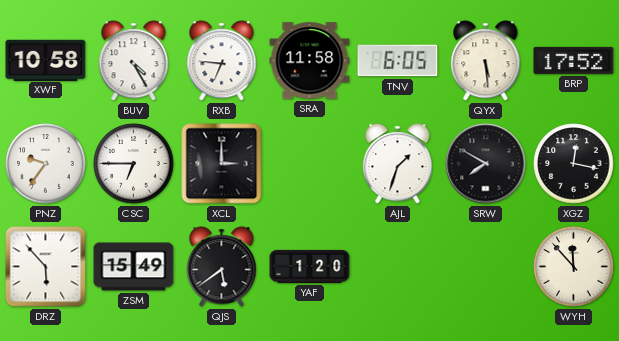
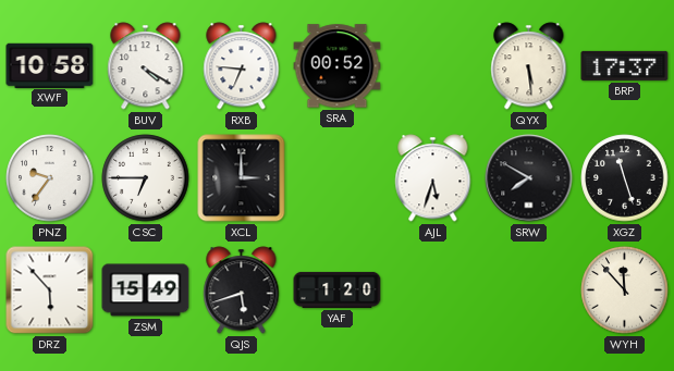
BUV: 4:25 -> 4:20 (146, 66)
SRA: 11:58 -> 00:52 (338, 66)
TNV: 6:05 -> none (398, 61)
BRP: 17:52 -> 17:37 (625, 65)
AJL: 1:33 -> 5:33 (433, 178)
XGZ: 12:17 -> 11:27 (625, 178)
QJS: 5:39 -> 5:42 (242, 290)
